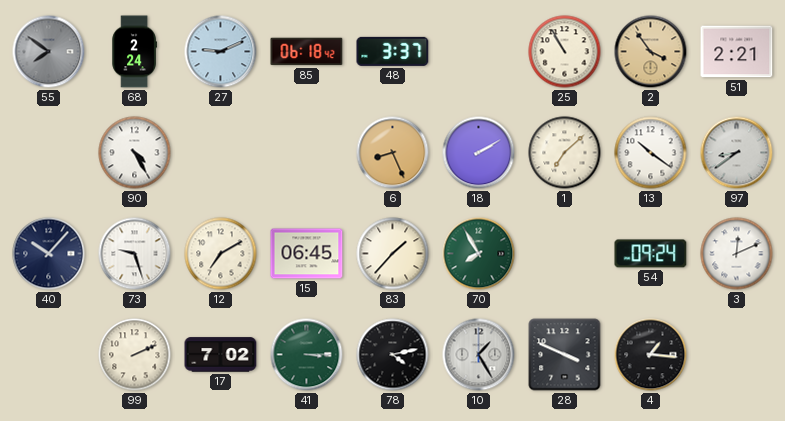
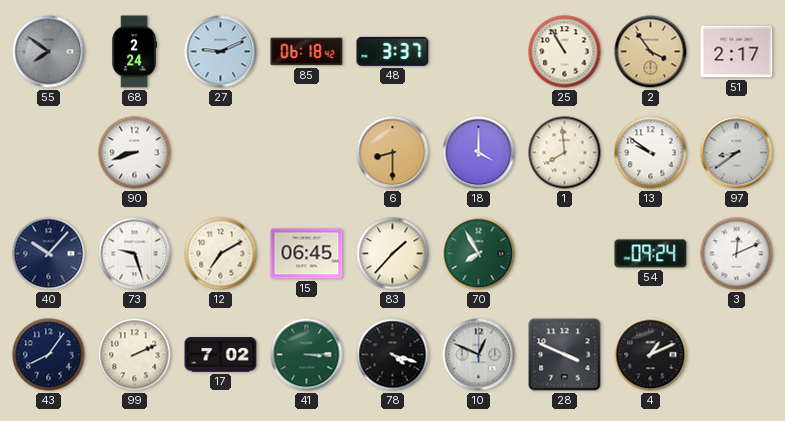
51: 2:21 -> 2:17 (737, 52)
90: 4:25 -> 8:42 (135, 153)
6: 8:26 -> 8:30 (393, 153)
18: 2:10 -> 4:00 (479, 153)
1: 7:08 -> 7:59 (565, 153)
13: 10:21 -> 9:51 (651, 153)
43: none -> 8:06 (49, 355)
78: 4:13 -> 4:18 (393, 355)
10: 1:25 -> 12:49 (479, 355)
4: 1:16 -> 1:11 (651, 355)
